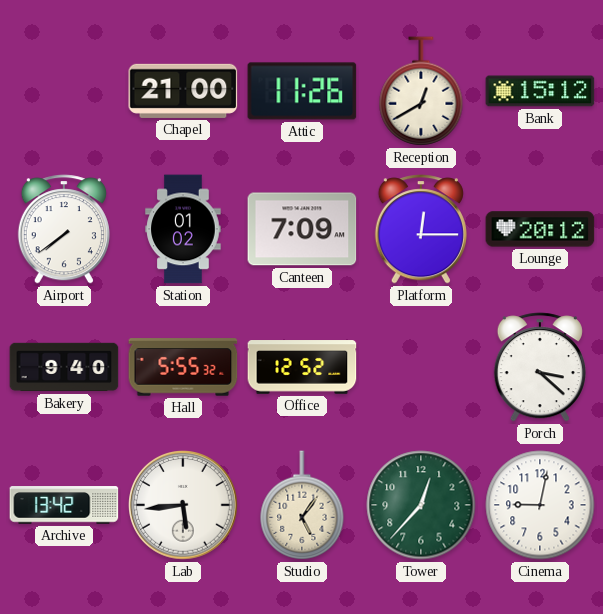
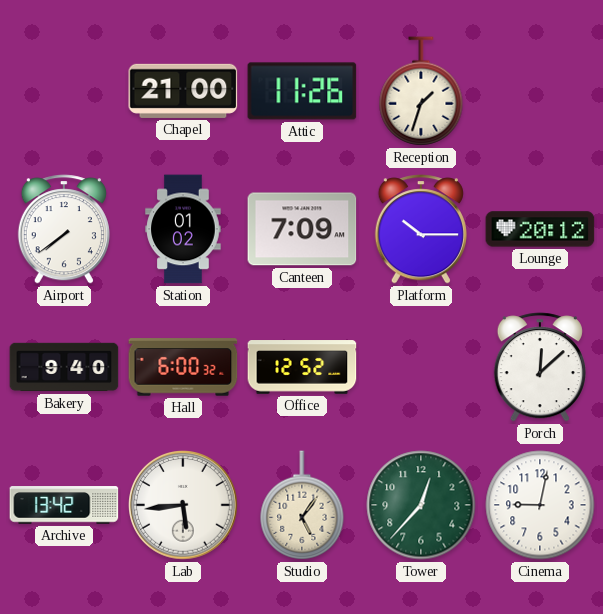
Reception: 12:40 -> 1:33 (421, 91)
Bank: 15:12 -> none (540, 91)
Platform: 12:15 -> 10:15 (421, 229)
Hall: 5:55 -> 6:00 (183, 367)
Porch: 3:22 -> 12:08 (540, 367)
